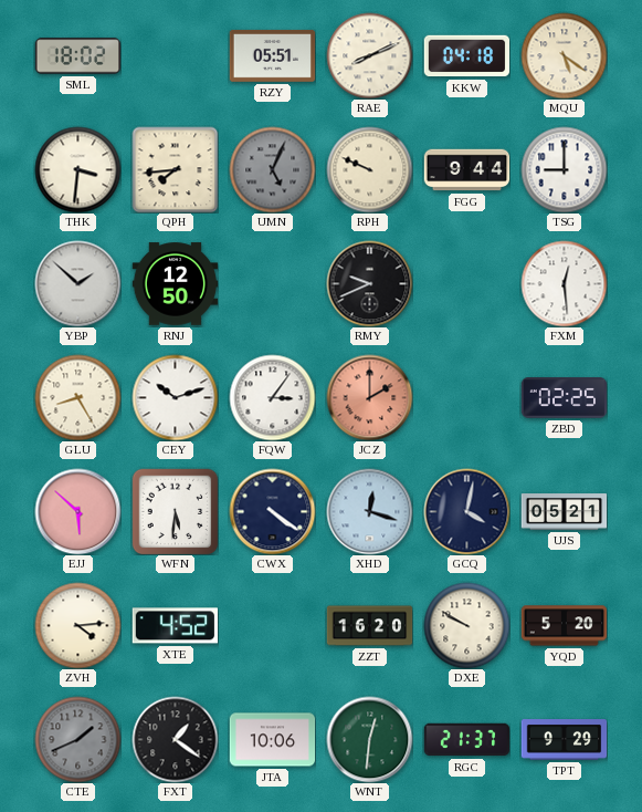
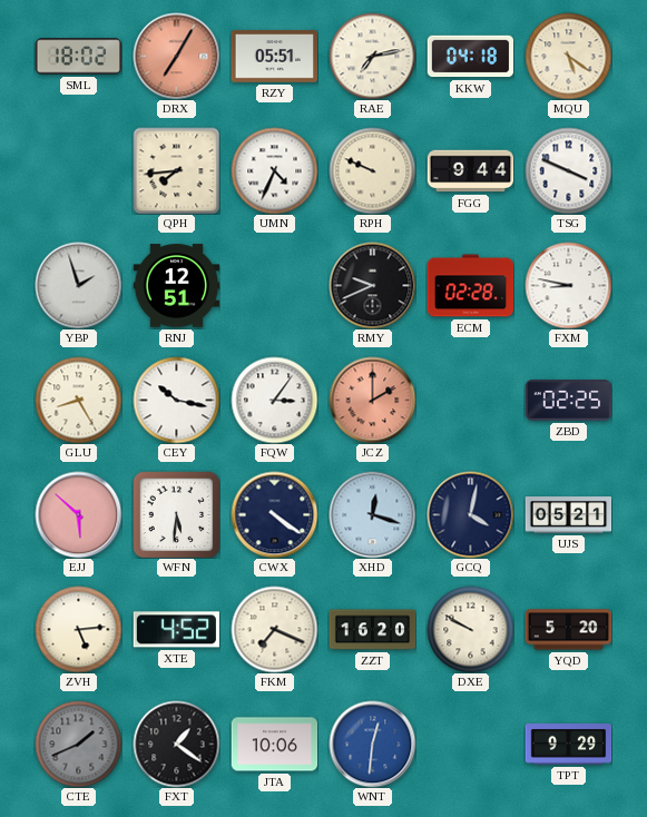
DRX: none -> 7:05 (176, 56)
RAE: 8:11 -> 7:13 (372, 56)
THK: 3:31 -> none (77, 169)
UMN: 5:04 -> 4:34 (274, 170)
UMN dial: grey -> white (274, 170)
TSG: 9:00 -> 3:49 (568, 170)
YBP: 1:52 -> 1:57 (78, 285)
RNJ: 12:50 -> 12:51 (176, 286)
ECM: none -> 02:28 (470, 286)
FXM: 12:29 -> 8:47 (568, 285)
CEY: 10:12 -> 10:17 (176, 400)
ZVH: 4:14 -> 5:14 (78, 629)
FKM: none -> 7:19 (274, 629)
WNT dial: green -> blue (372, 744)
RGC: 21:37 -> none (466, 740)
